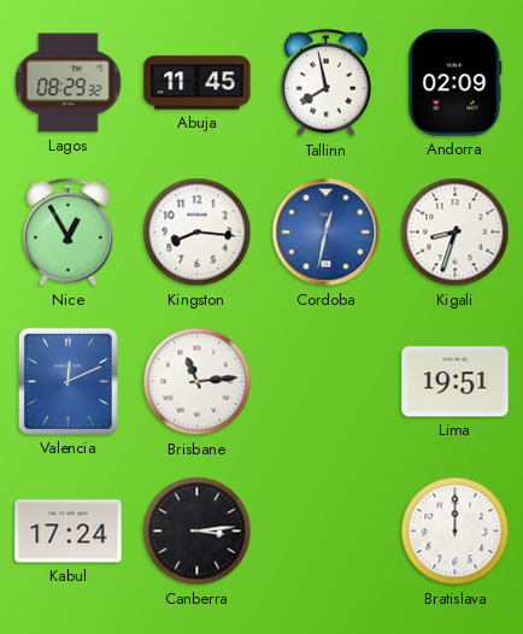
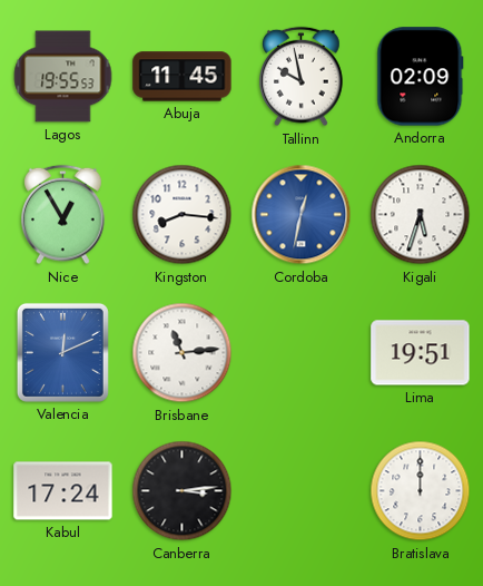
Lagos: 08:29 -> 19:55 (63, 77)
Tallinn: 7:58 -> 9:58 (302, 77)
Kigali: 8:33 -> 5:33 (421, 215)
